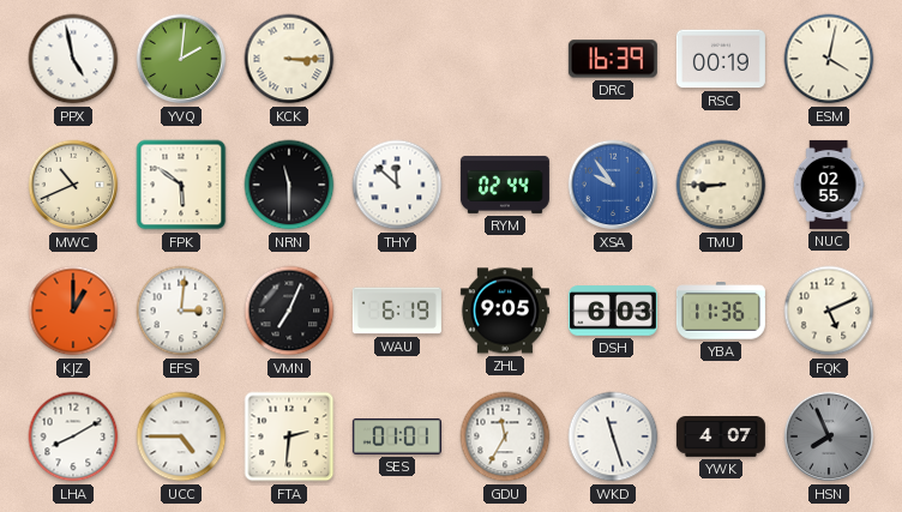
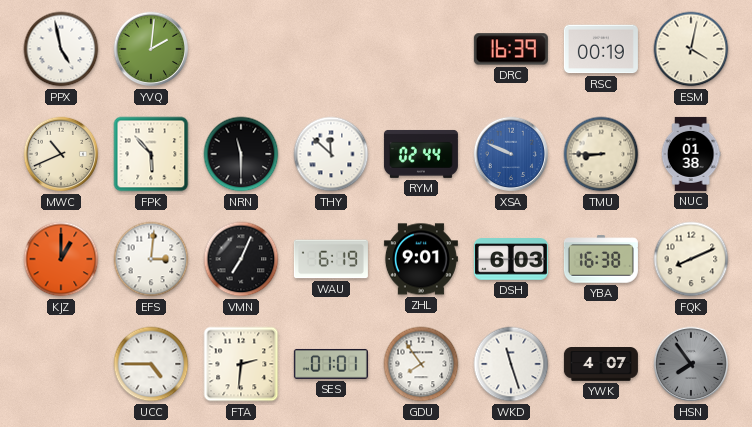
KCK: 3:15 -> none (289, 59)
FPK: 5:51 -> 5:53 (151, 154)
XSA: 9:54 -> 9:49 (511, 154)
NUC: 02:55 -> 01:38 (691, 154)
ZHL: 9:05 -> 9:01 (421, 259)
YBA: 11:36 -> 16:38 (601, 259)
FQK: 5:11 -> 8:11 (691, 259)
LHA: 8:10 -> none (73, 436)
GDU: 11:35 -> 7:54 (421, 364)
HSN: 7:56 -> 7:54 (691, 364)
